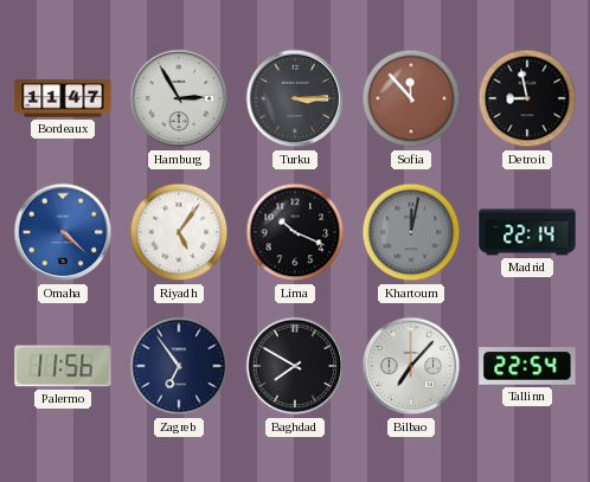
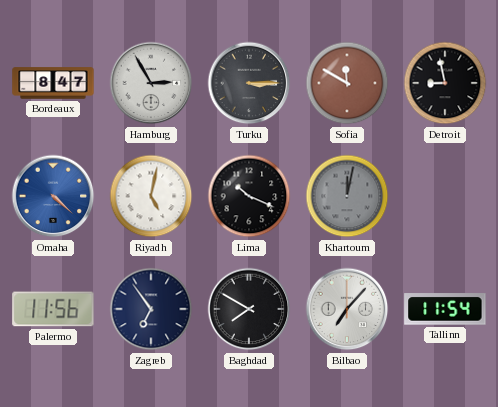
Bordeaux: 11:47 -> 8:47 (53, 83)
Sofia: 11:53 -> 11:50 (347, 83)
Riyadh: 5:06 -> 5:02 (151, 196)
Madrid: 22:14 -> none (527, 232)
Tallinn: 22:54 -> 11:54 (445, 309)
